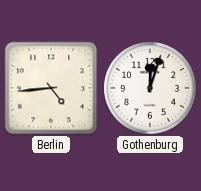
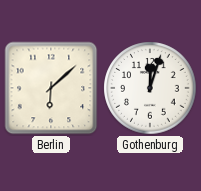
Berlin: 4:44 -> 6:08 (51, 88)
